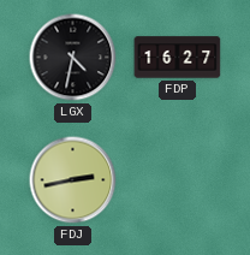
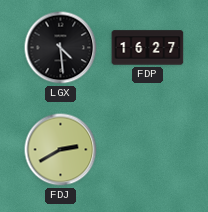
LGX: 4:32 -> 4:29 (61, 48)
FDJ: 2:43 -> 2:40 (61, 150)
